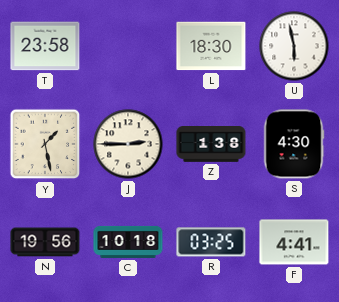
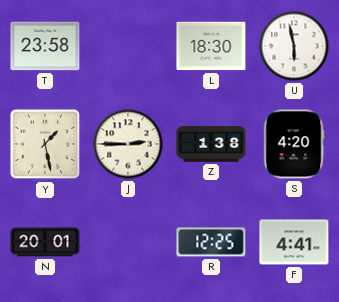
S: 4:30 -> 4:20 (294, 144)
N: 19:56 -> 20:01 (45, 242)
C: 10:18 -> none (128, 242)
R: 03:25 -> 12:25 (211, 242)
